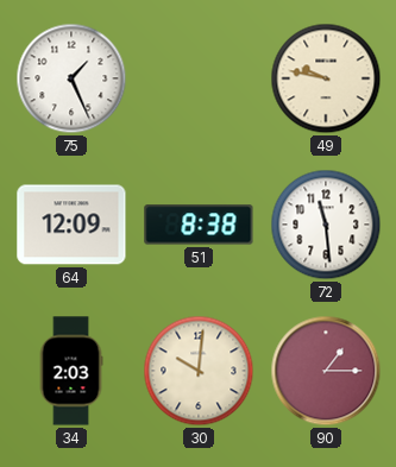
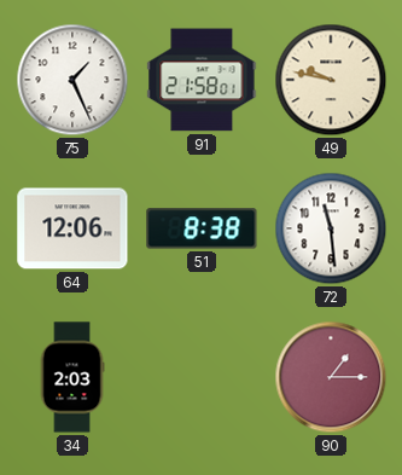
91: none -> 21:58 (202, 80)
64: 12:09 -> 12:06 (72, 228)
30: 10:01 -> none (199, 371)
